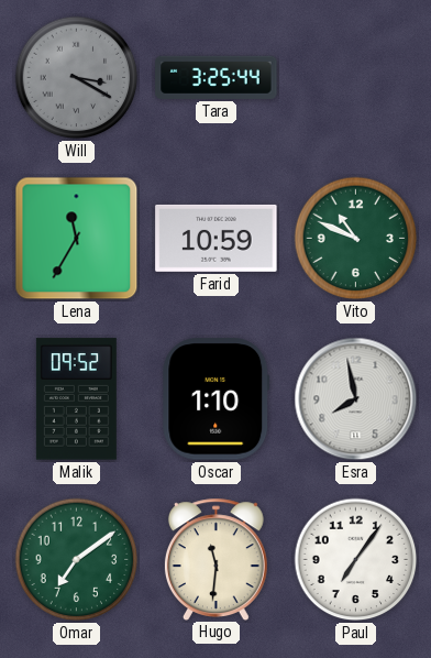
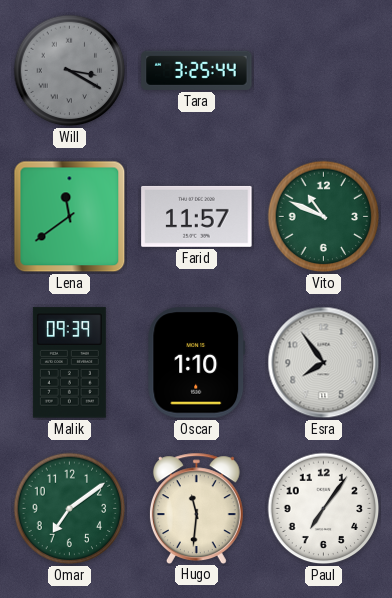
Lena: 11:35 -> 11:39 (70, 217)
Farid: 10:59 -> 11:57 (197, 216)
Malik: 09:52 -> 09:39 (69, 363)
Esra: 7:58 -> 7:54 (324, 363)
